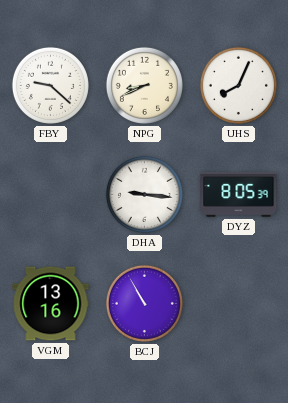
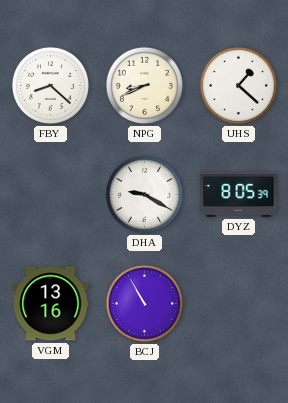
FBY: 9:22 -> 8:22 (50, 85)
UHS: 8:04 -> 1:22 (238, 85)
DHA: 9:16 -> 9:20 (144, 194)
